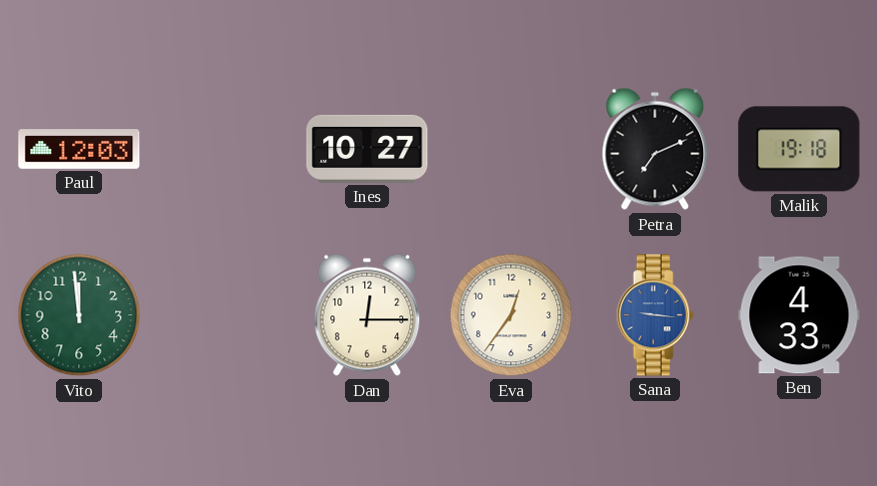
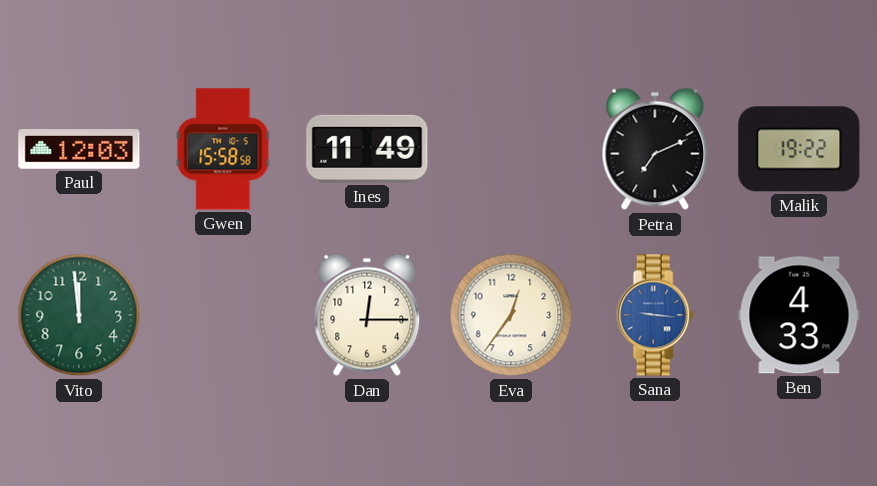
Gwen: none -> 15:58 (223, 149)
Ines: 10:27 -> 11:49 (367, 149)
Malik: 19:18 -> 19:22 (799, 149)
